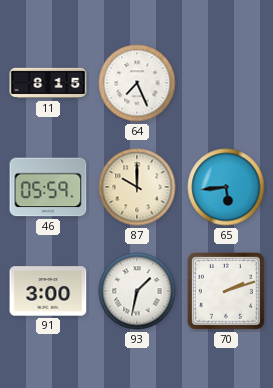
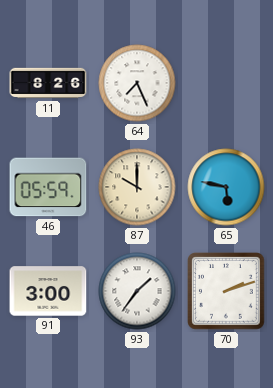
11: 8:15 -> 8:26 (48, 83)
65: 5:44 -> 5:47 (226, 187)
93: 1:32 -> 1:36 (137, 291)
